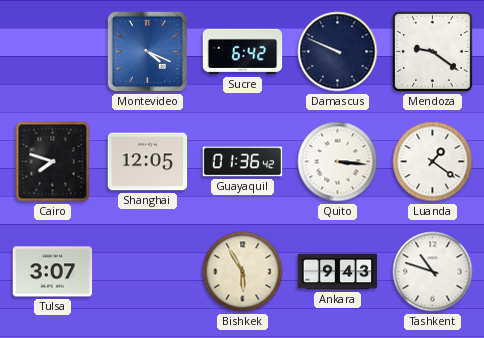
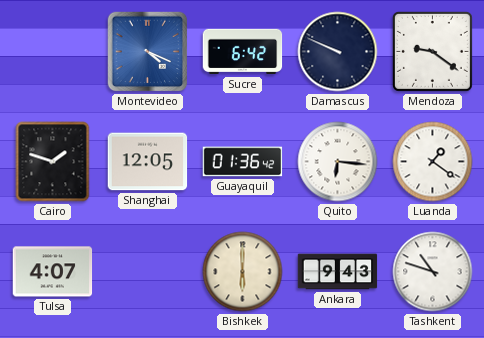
Cairo: 7:48 -> 1:48 (53, 162)
Quito: 3:16 -> 6:16 (338, 162)
Tulsa: 3:07 -> 4:07 (53, 272)
Bishkek: 5:55 -> 6:00 (243, 272)
